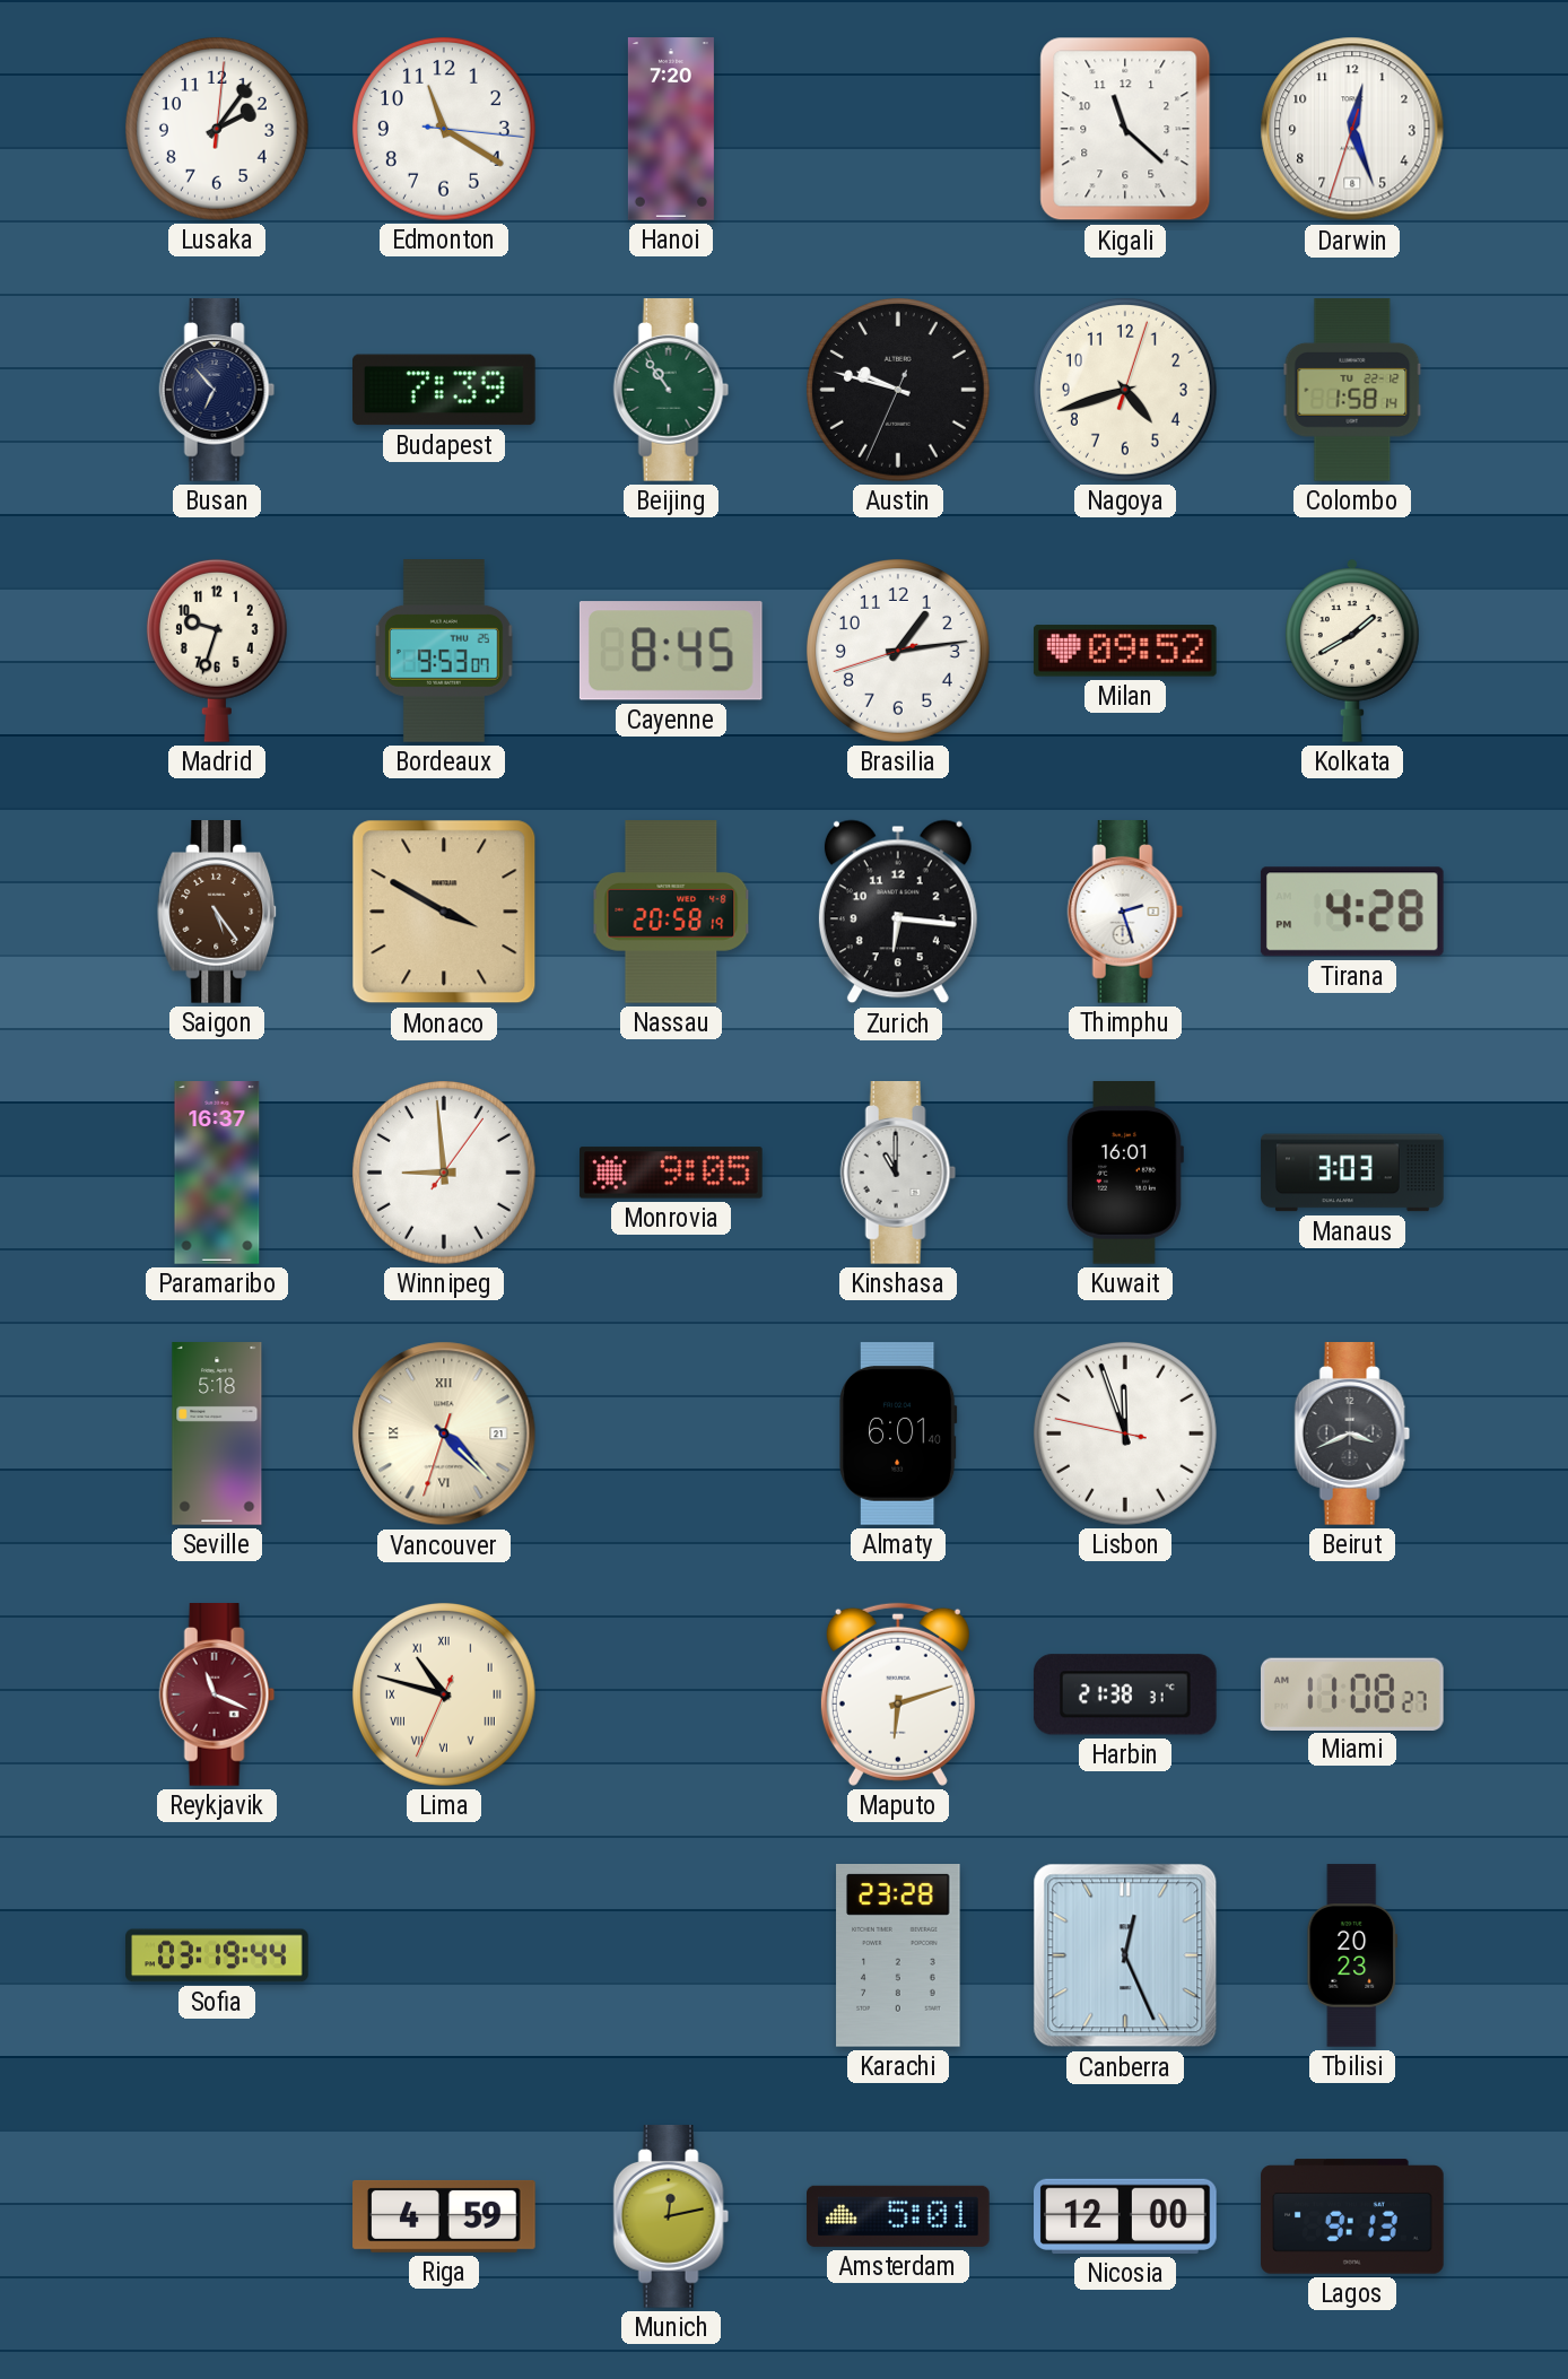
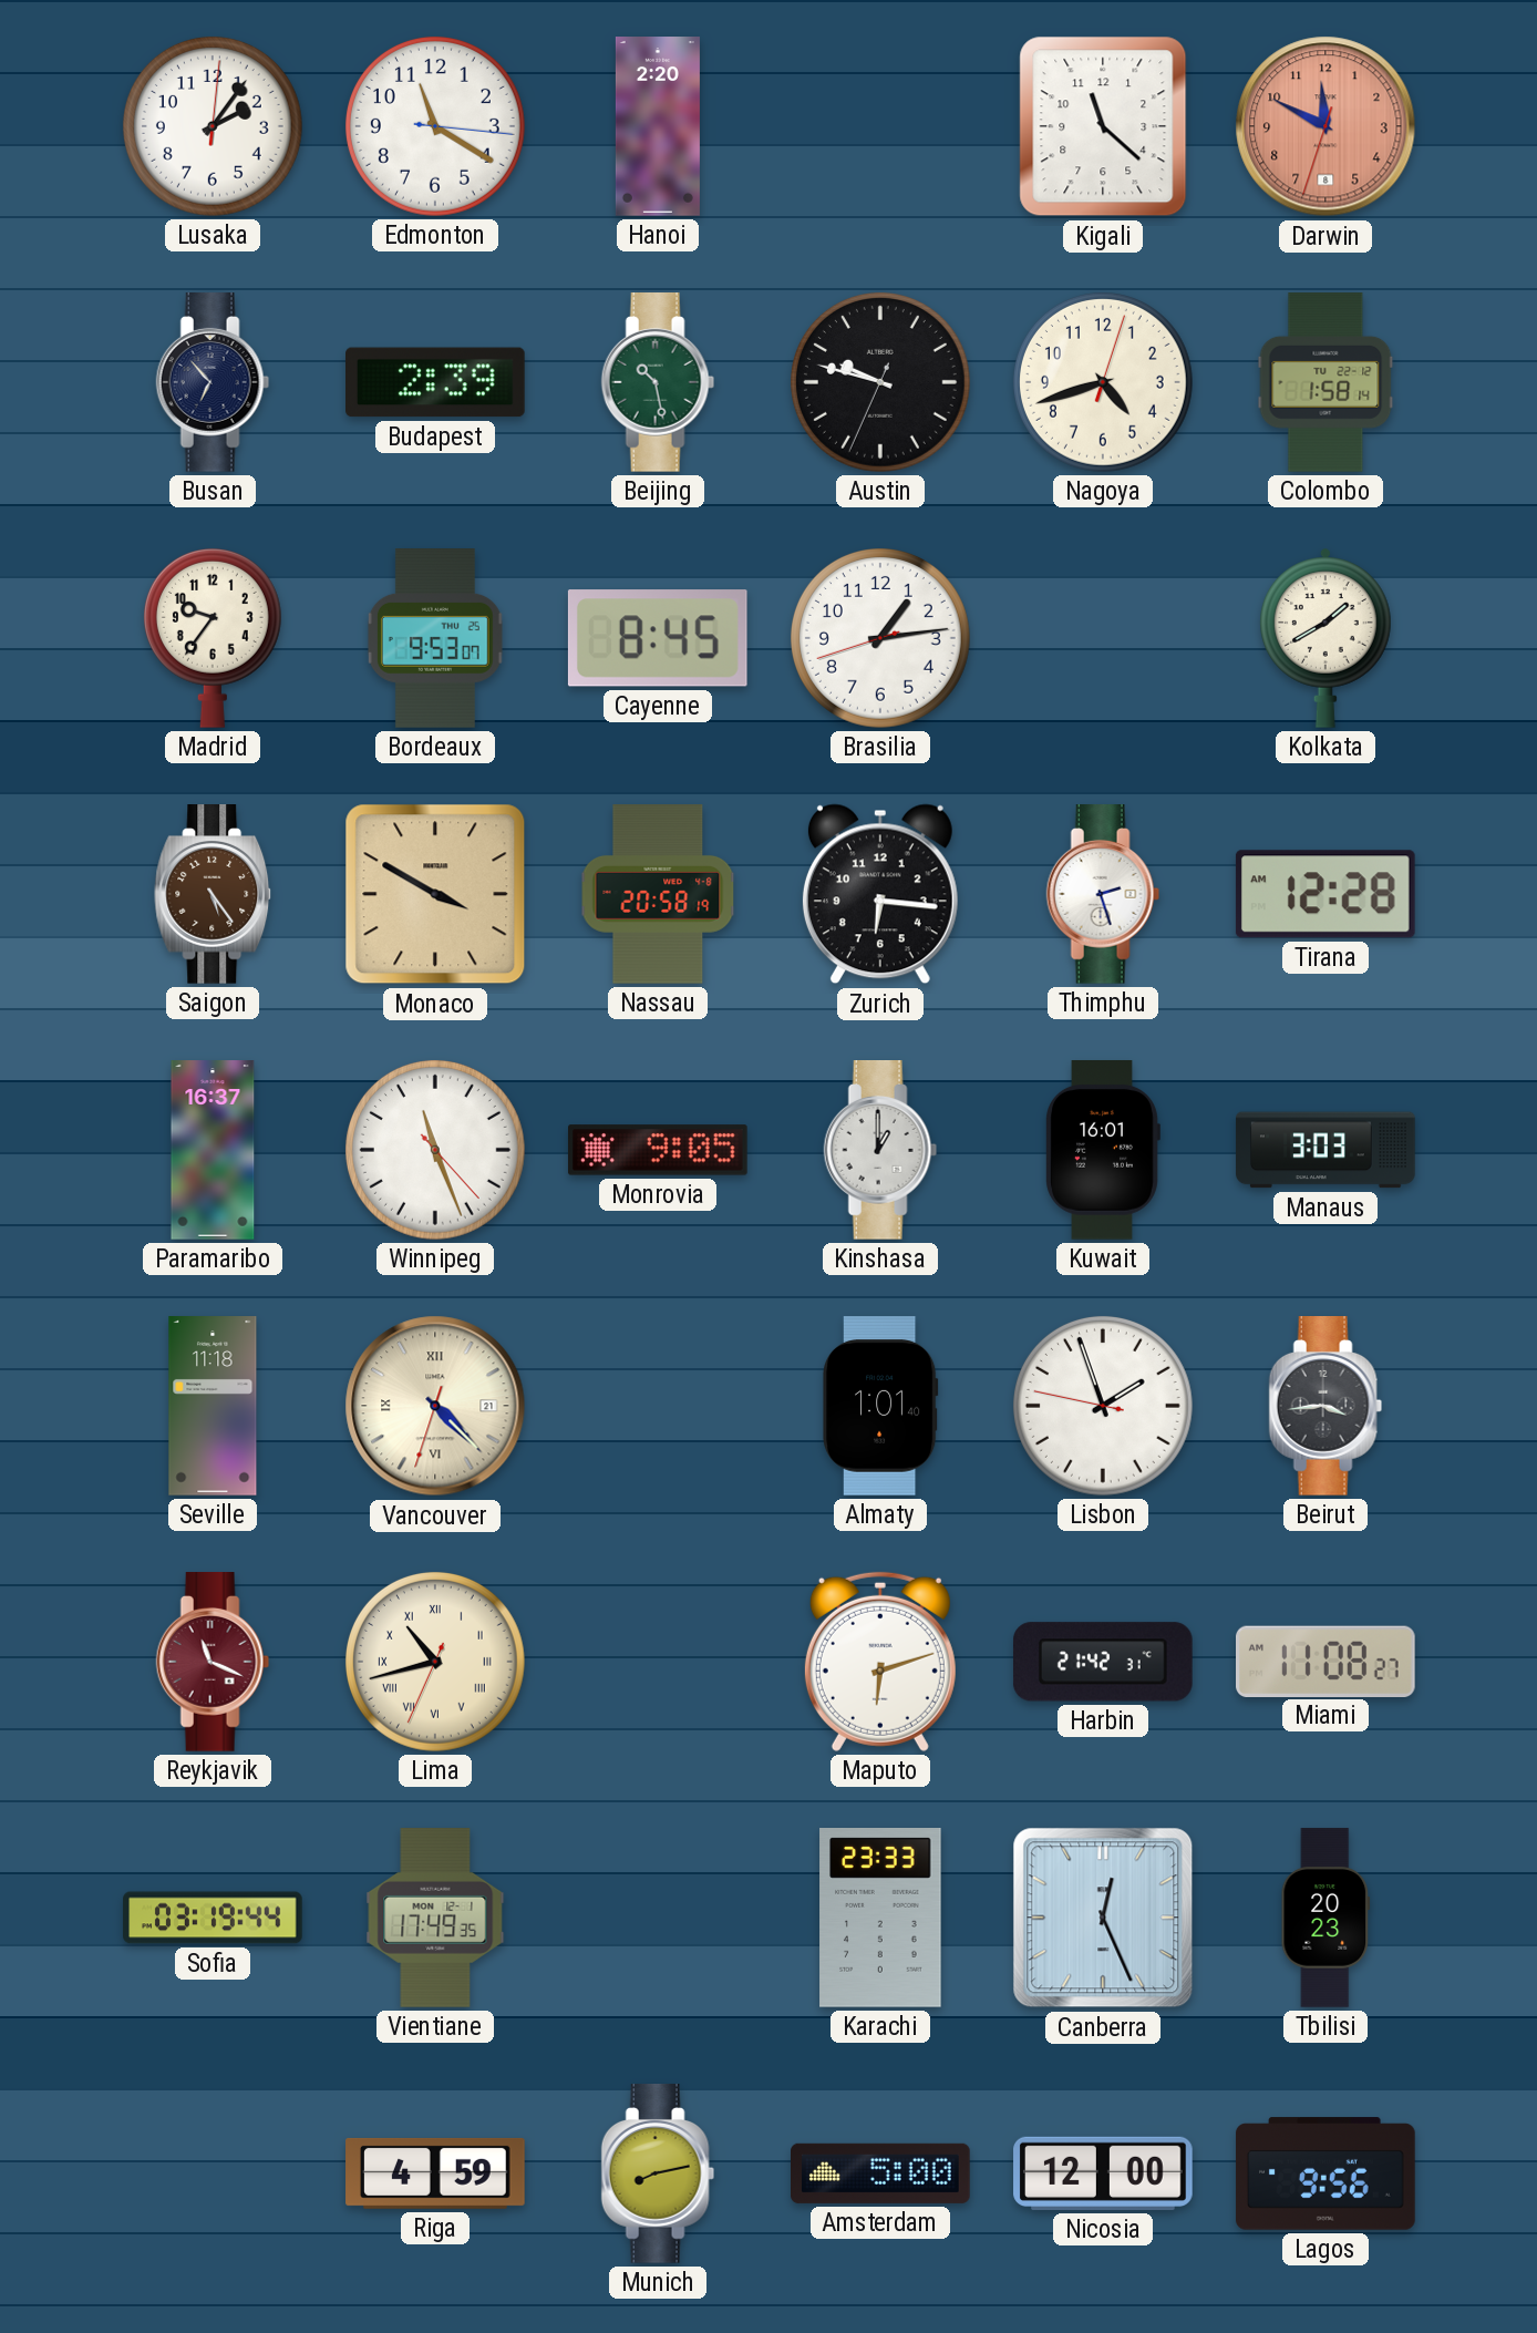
Hanoi: 7:20 -> 2:20 (658, 126)
Darwin: 12:26 -> 11:49 (1325, 126)
Darwin dial: white -> salmon (1325, 126)
Budapest: 7:39 -> 2:39 (436, 382)
Beijing: 10:54 -> 10:28 (658, 383)
Madrid: 9:33 -> 9:36 (213, 638)
Milan: 09:52 -> none (1125, 651)
Tirana: 4:28 -> 12:28 (1325, 894)
Winnipeg: 8:59 -> 11:26 (435, 1150)
Kinshasa: 11:00 -> 1:00 (880, 1151)
Seville: 5:18 -> 11:18 (213, 1406)
Almaty: 6:01 -> 1:01 (881, 1406)
Lisbon: 11:56 -> 1:56 (1103, 1406)
Beirut: 3:41 -> 3:44 (1325, 1407)
Lima: 10:47 -> 10:42 (435, 1662)
Harbin: 21:38 -> 21:42 (1103, 1662)
Vientiane: none -> 17:49 (435, 1918)
Karachi: 23:28 -> 23:33 (880, 1919)
Munich: 12:13 -> 8:13 (658, 2175)
Amsterdam: 5:01 -> 5:00 (881, 2173)
Lagos: 9:13 -> 9:56 (1325, 2173)
